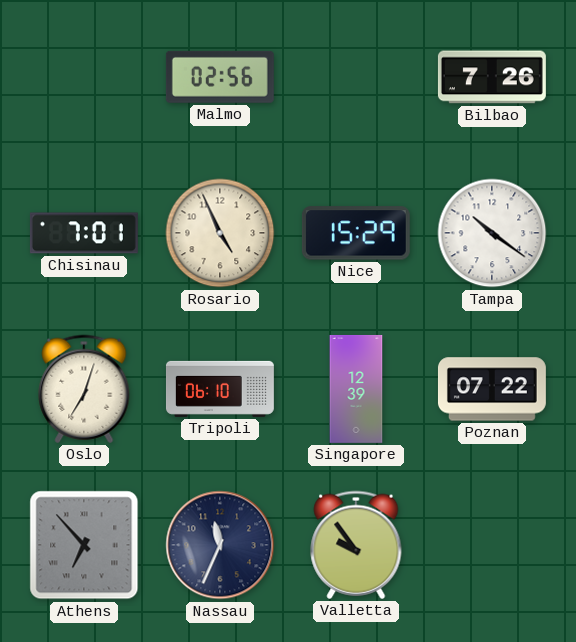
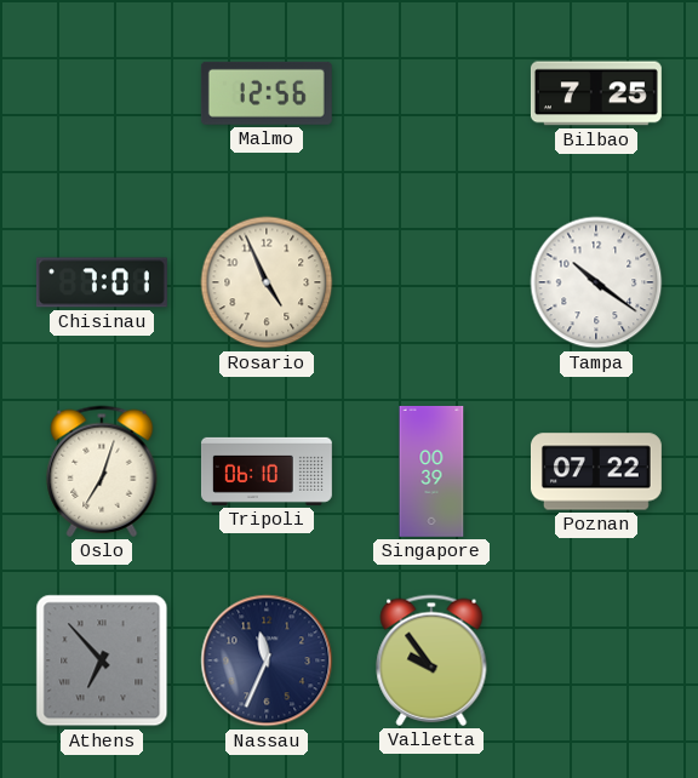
Malmo: 02:56 -> 12:56 (267, 93)
Bilbao: 7:26 -> 7:25 (596, 93)
Nice: 15:29 -> none (356, 233)
Singapore: 12:39 -> 00:39 (431, 471)
